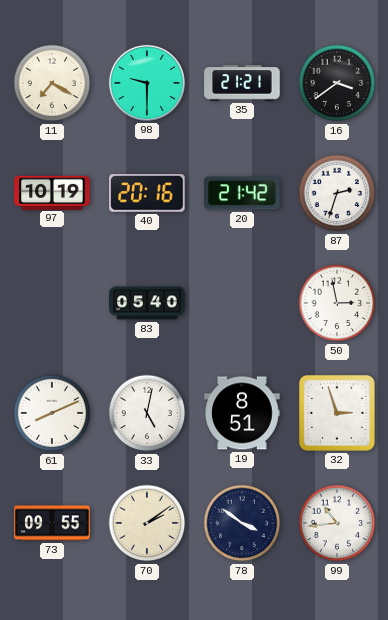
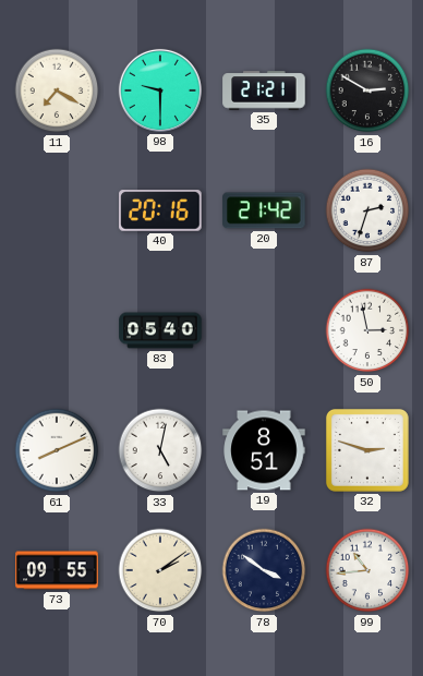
16: 3:39 -> 2:50 (367, 90)
97: 10:19 -> none (52, 192)
32: 2:57 -> 2:48 (367, 450)
